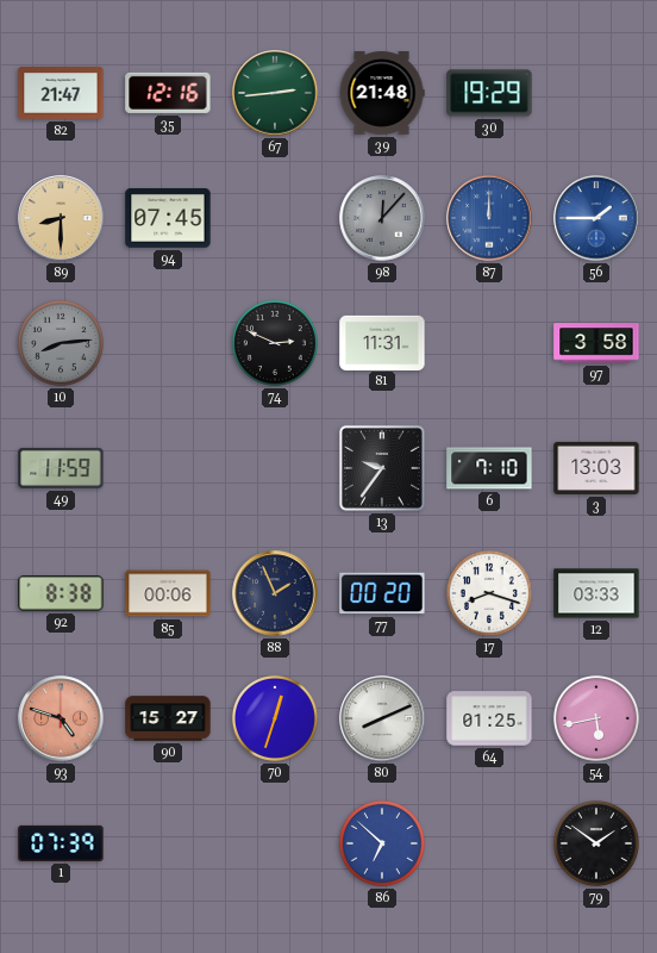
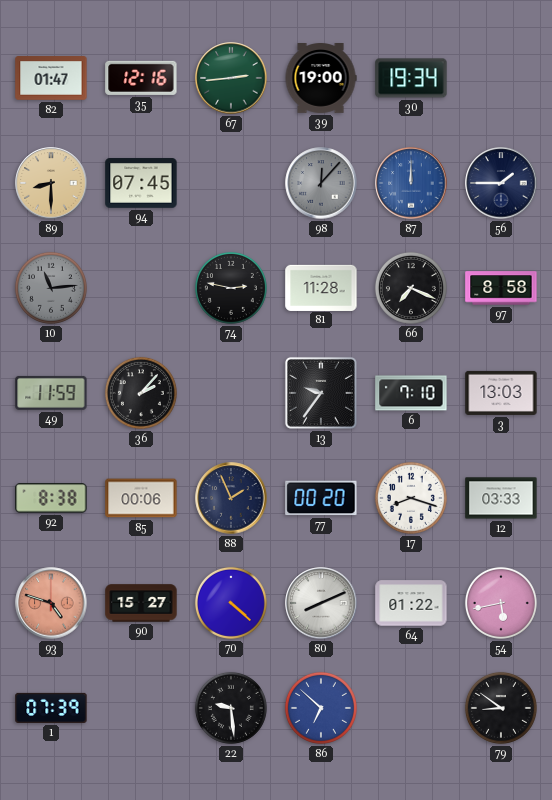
82: 21:47 -> 01:47 (51, 78)
39: 21:48 -> 19:00 (321, 79)
30: 19:29 -> 19:34 (411, 78)
56 dial: blue -> navy (501, 183)
10: 8:14 -> 11:14 (51, 288)
74: 2:49 -> 2:47 (231, 288)
81: 11:31 -> 11:28 (321, 287)
66: none -> 7:19 (411, 288)
97: 3:58 -> 8:58 (501, 288)
36: none -> 2:07 (141, 393)
70: 12:33 -> 4:22 (231, 603)
64: 01:25 -> 01:22 (411, 603)
22: none -> 9:29 (231, 708)
79: 1:51 -> 8:51 (501, 708)
